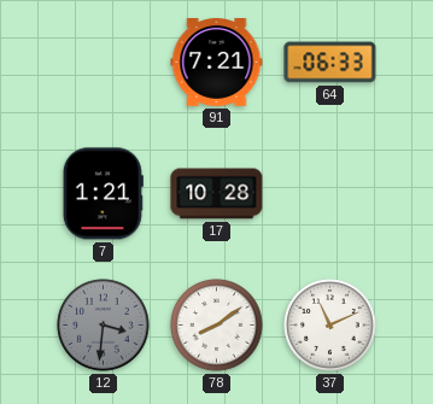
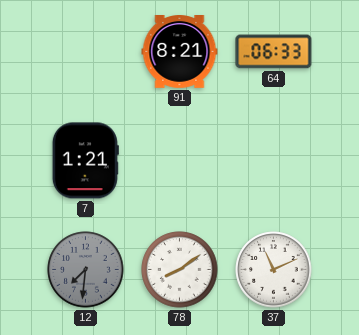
91: 7:21 -> 8:21 (180, 52)
17: 10:28 -> none (217, 194)
12: 3:31 -> 7:31 (86, 270)
